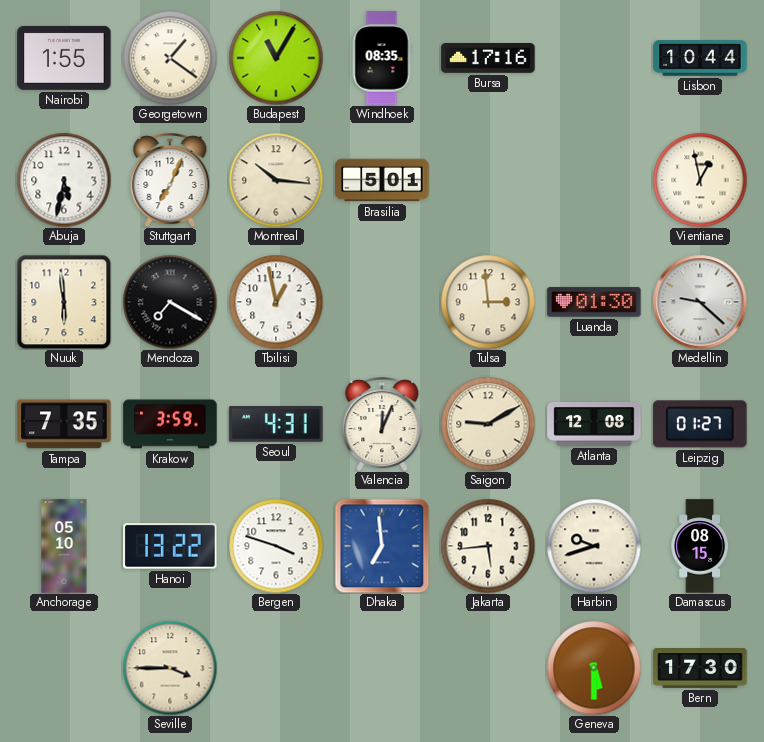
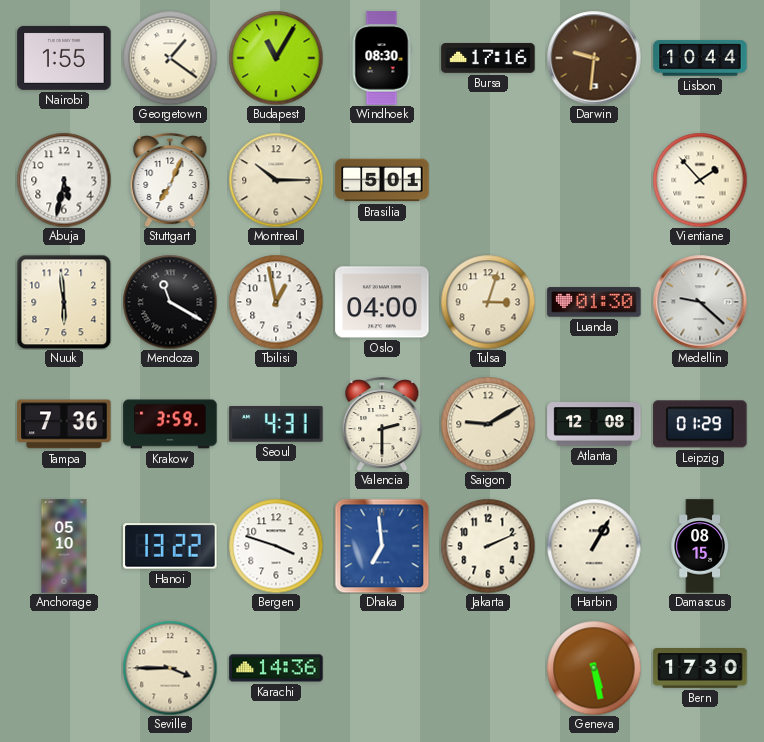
Windhoek: 08:35 -> 08:30 (382, 58)
Darwin: none -> 9:31 (594, 58)
Montreal: 10:16 -> 10:15 (276, 180)
Vientiane: 12:58 -> 1:53 (700, 180)
Mendoza: 7:20 -> 11:20 (170, 302)
Oslo: none -> 04:00 (382, 302)
Tulsa: 2:59 -> 3:03 (488, 302)
Tampa: 7:35 -> 7:36 (64, 424)
Valencia: 12:04 -> 2:30 (382, 425)
Leipzig: 01:27 -> 01:29 (700, 424)
Jakarta: 5:44 -> 2:11 (488, 546)
Harbin: 9:42 -> 1:05 (594, 546)
Karachi: none -> 14:36 (276, 668)
Geneva: 5:30 -> 5:28 (594, 668)
